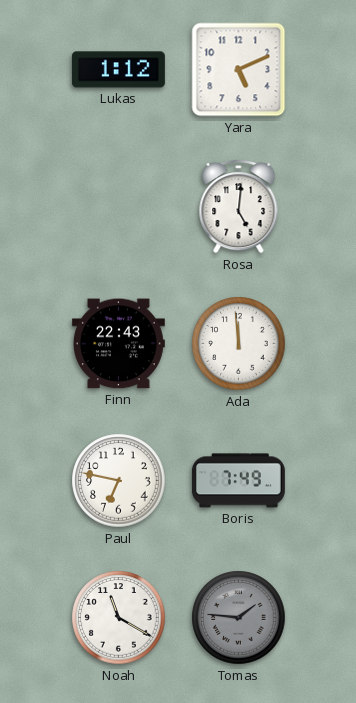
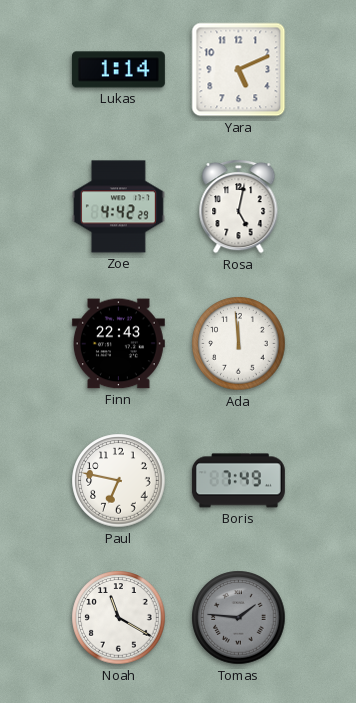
Lukas: 1:12 -> 1:14 (118, 70)
Zoe: none -> 4:42 (118, 207)
Rosa: 5:01 -> 5:02 (239, 206)
